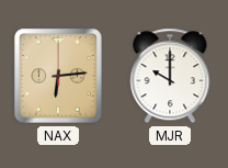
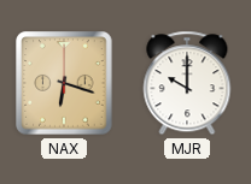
NAX: 6:14 -> 6:18 (64, 83)
